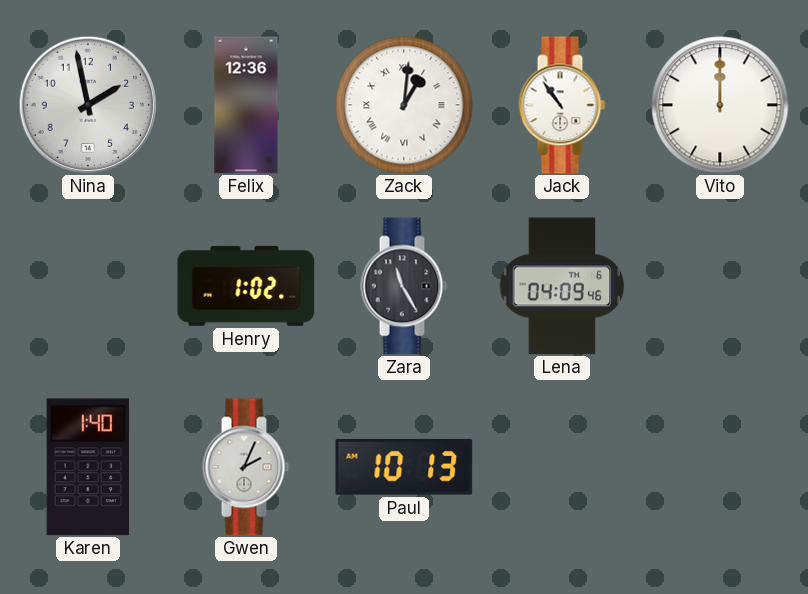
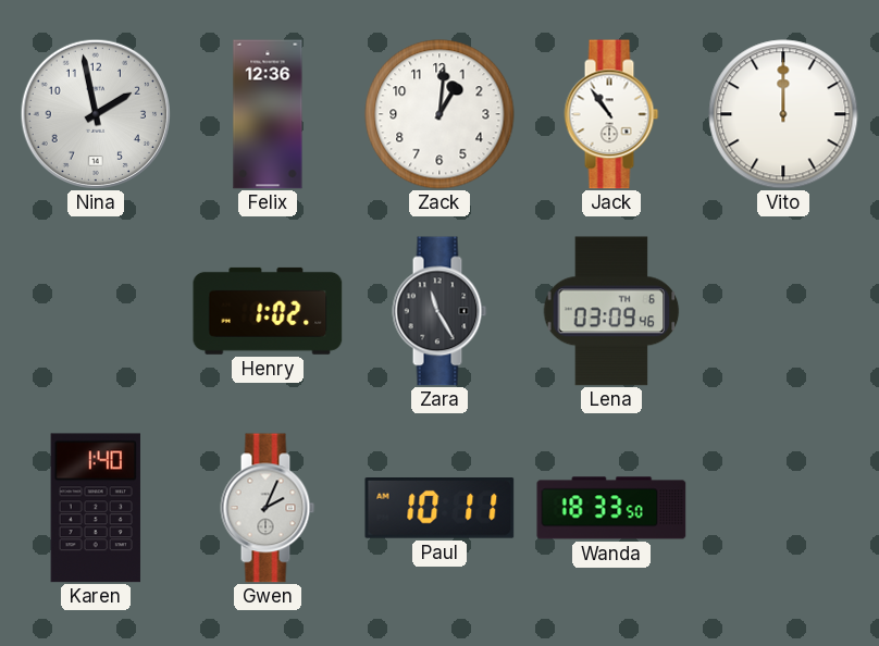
Zack numerals: Roman -> Arabic (439, 114)
Lena: 04:09 -> 03:09 (611, 311)
Paul: 10:13 -> 10:11 (439, 509)
Wanda: none -> 18:33 (611, 508)
